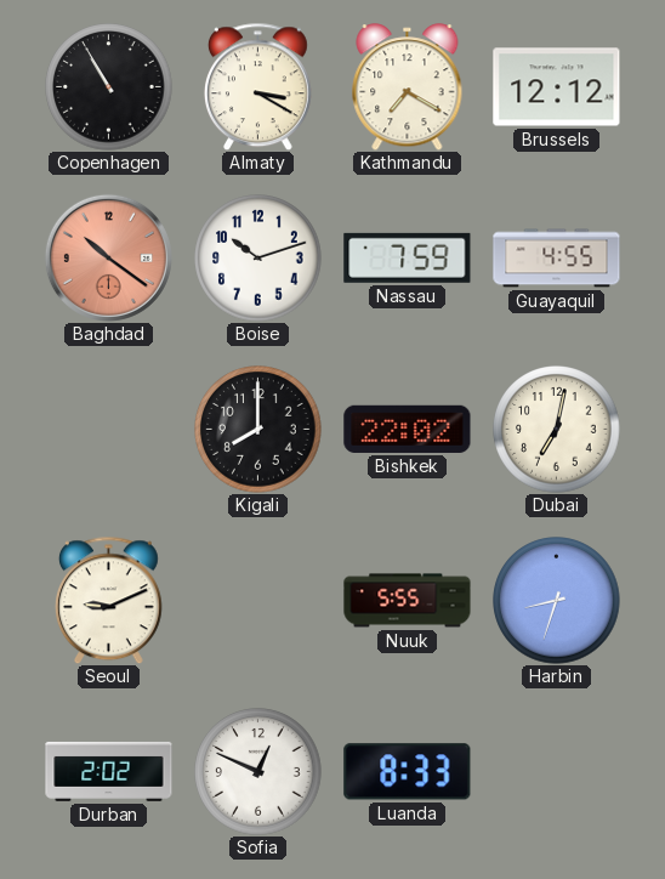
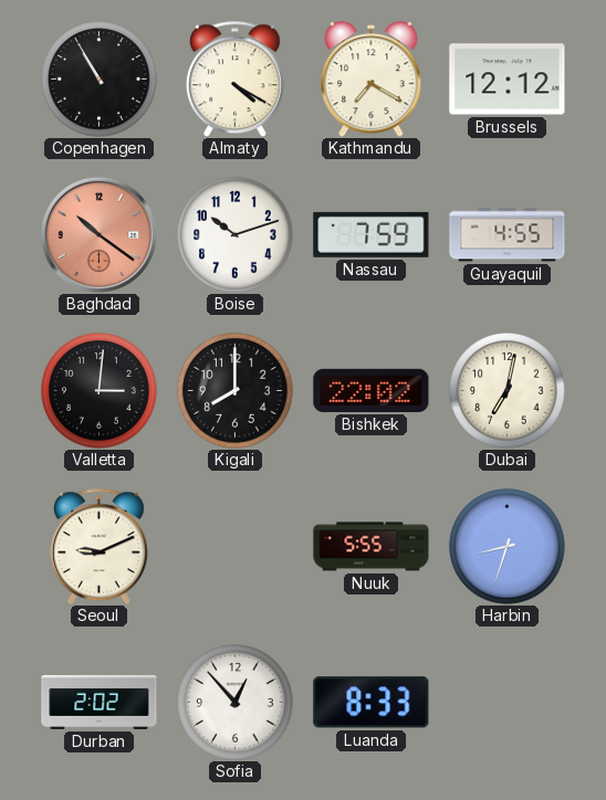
Almaty: 3:20 -> 4:20 (234, 78)
Valletta: none -> 3:01 (100, 391)
Sofia: 12:49 -> 12:53 (236, 703)
